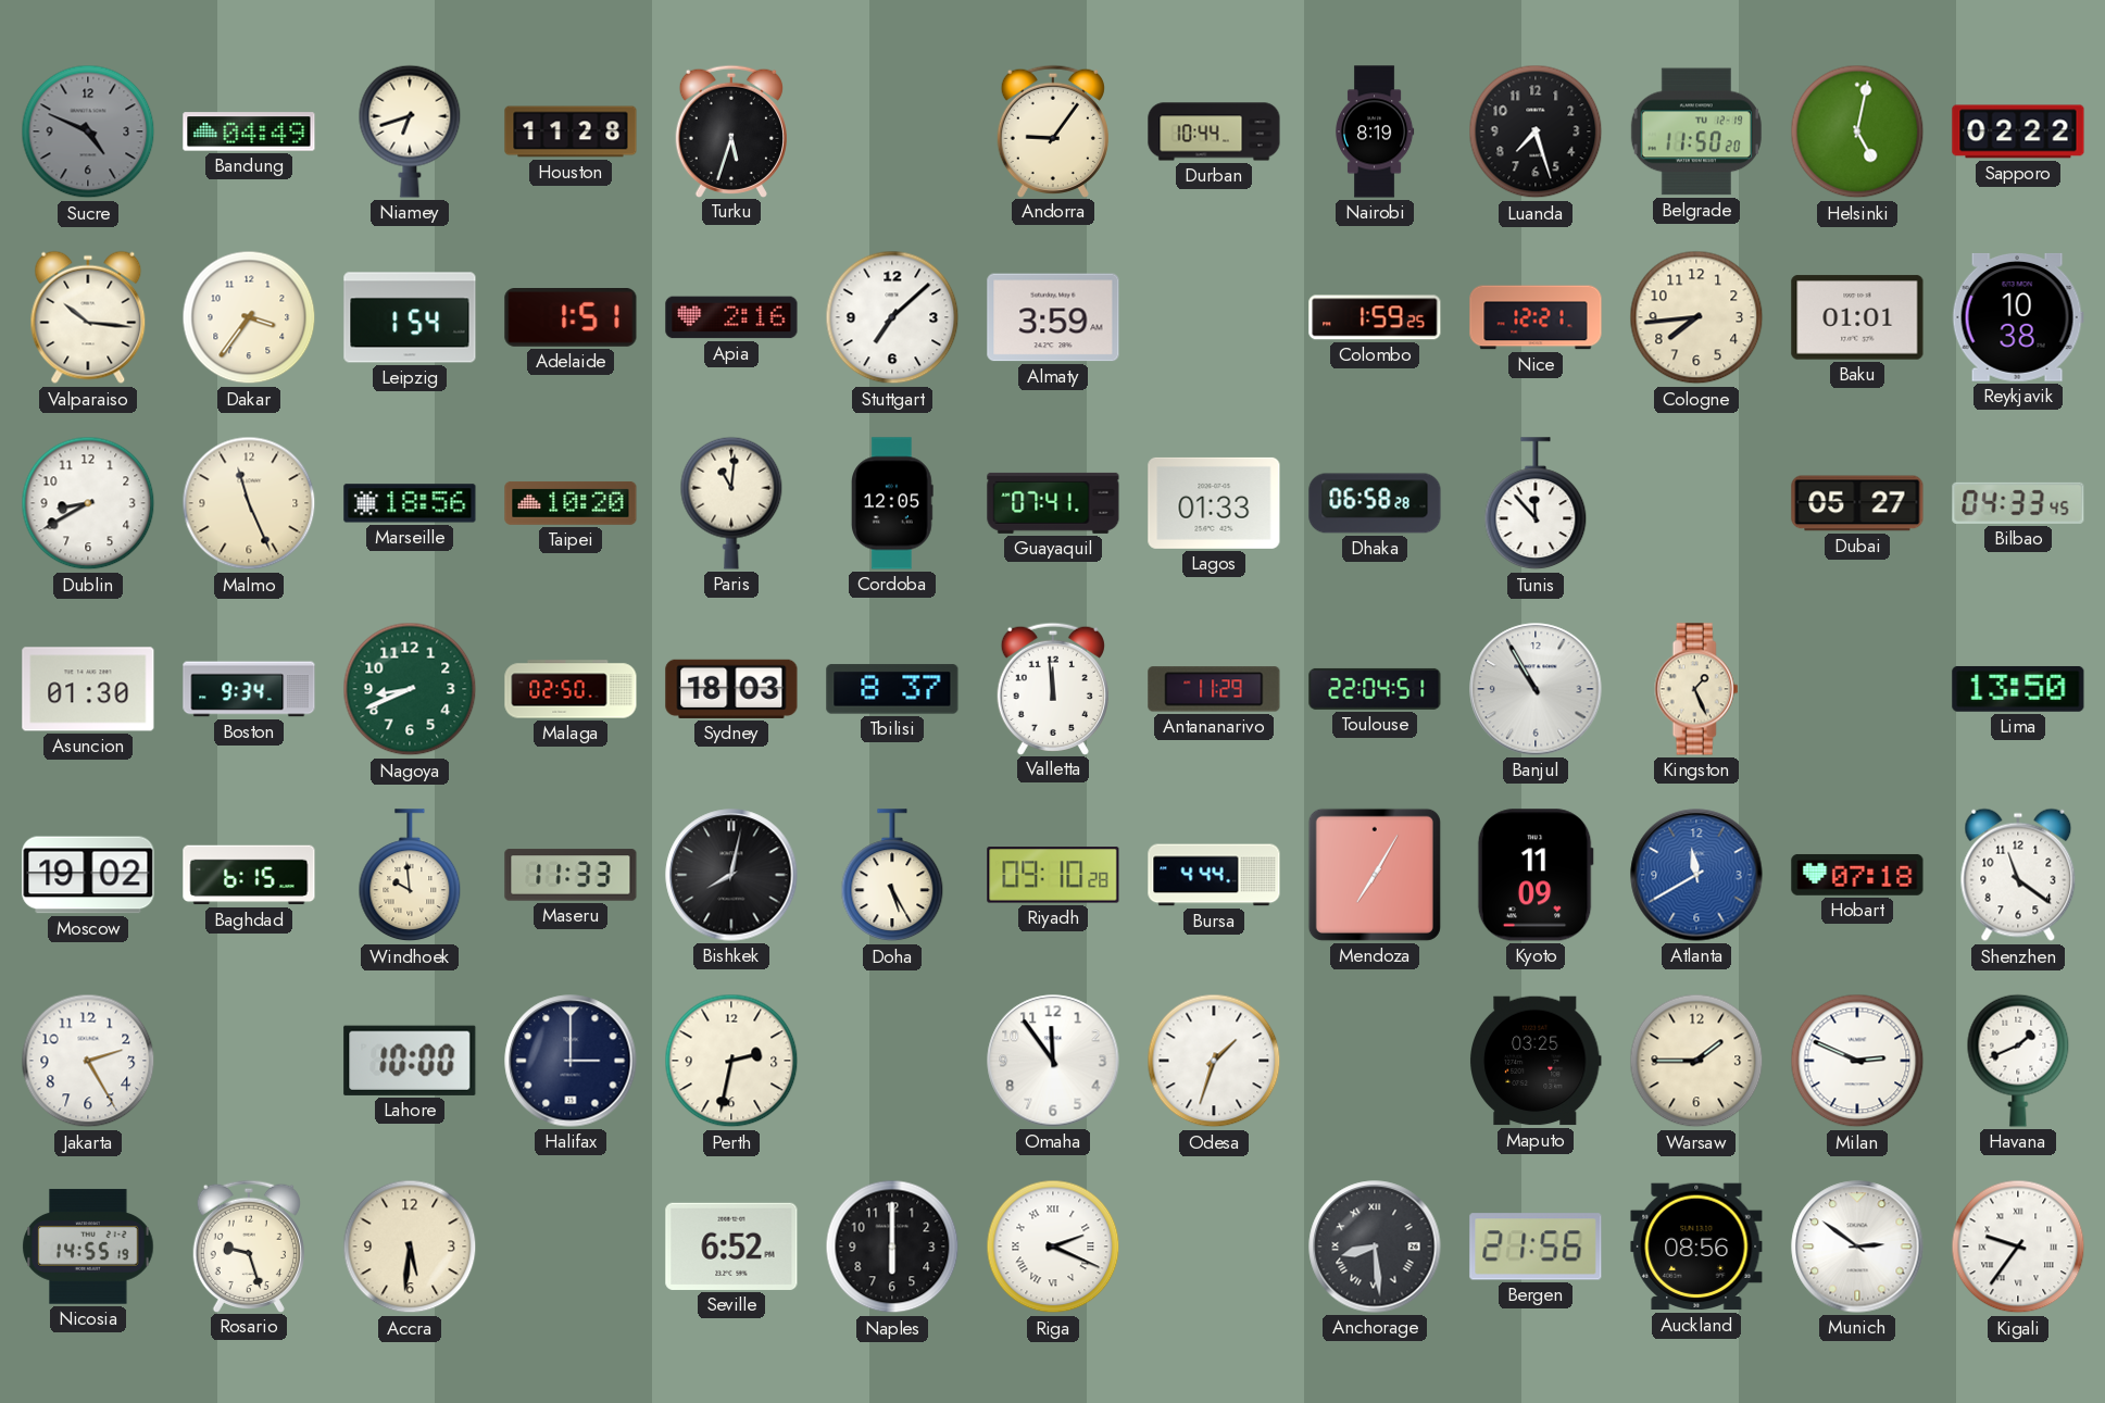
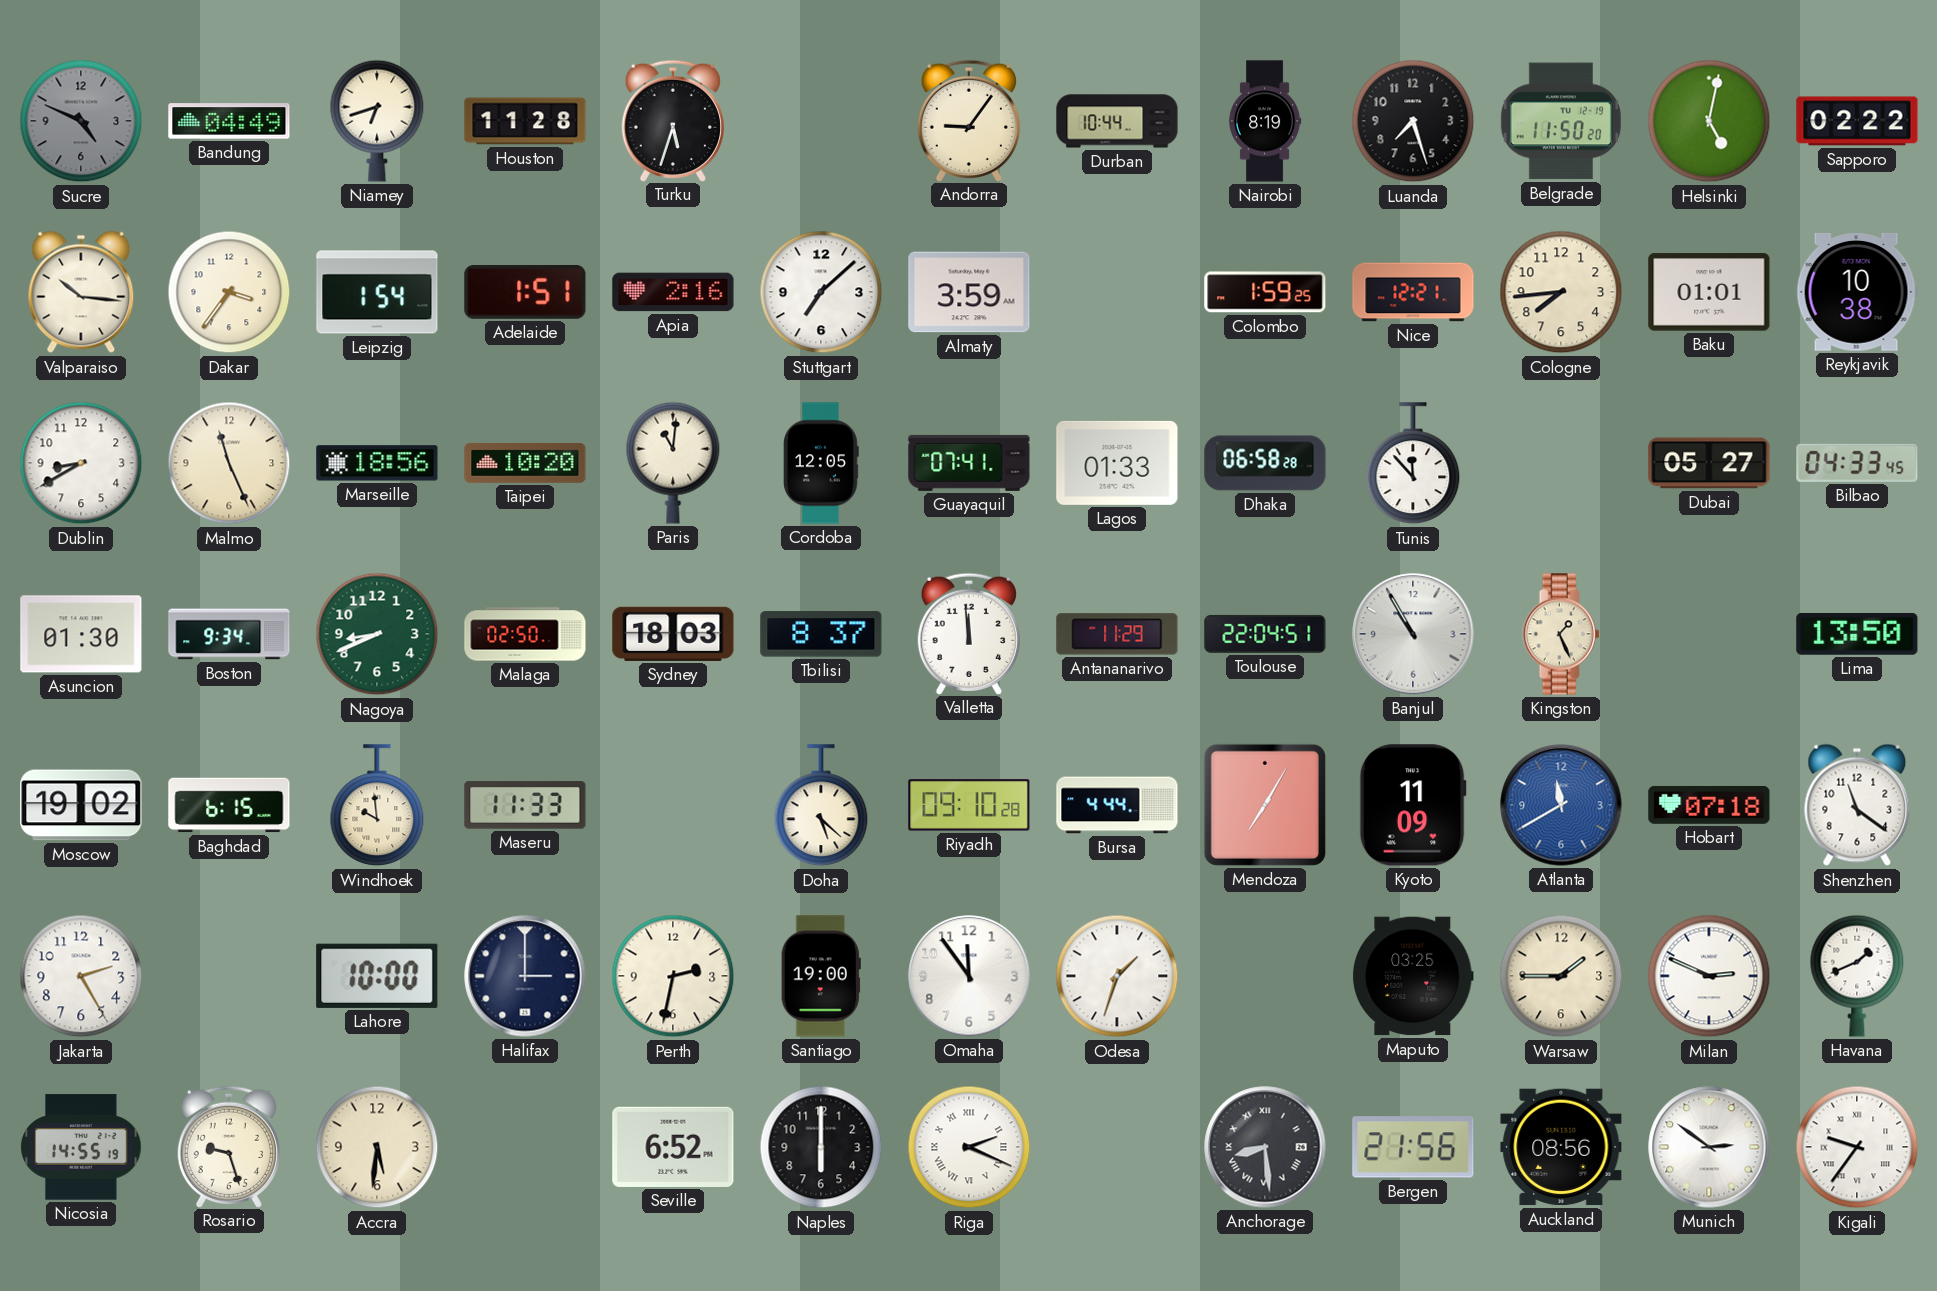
Bishkek: 8:02 -> none (731, 875)
Doha: 5:25 -> 5:22 (821, 806)
Santiago: none -> 19:00 (821, 976)
